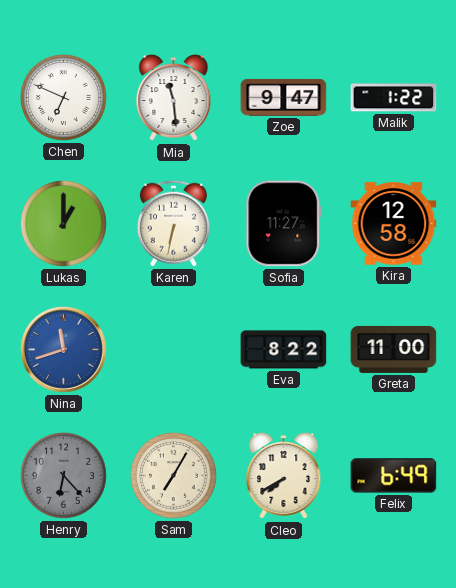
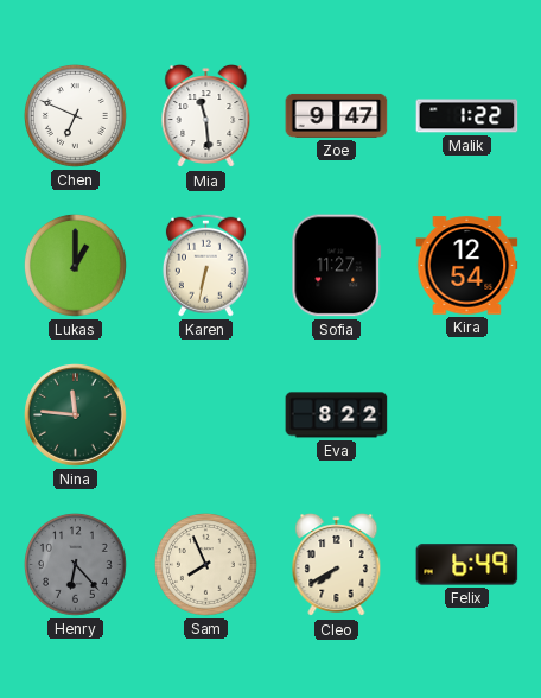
Kira: 12:58 -> 12:54 (467, 266)
Nina: 11:42 -> 11:46 (76, 415)
Nina dial: blue -> green (76, 415)
Greta: 11:00 -> none (394, 349)
Sam: 7:05 -> 7:56 (205, 564)
